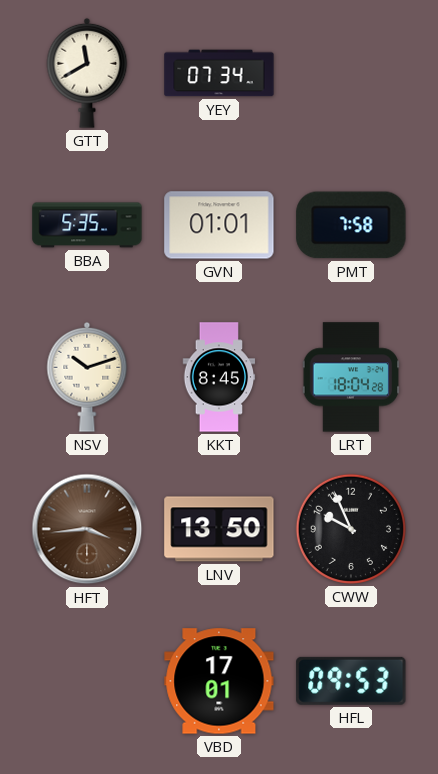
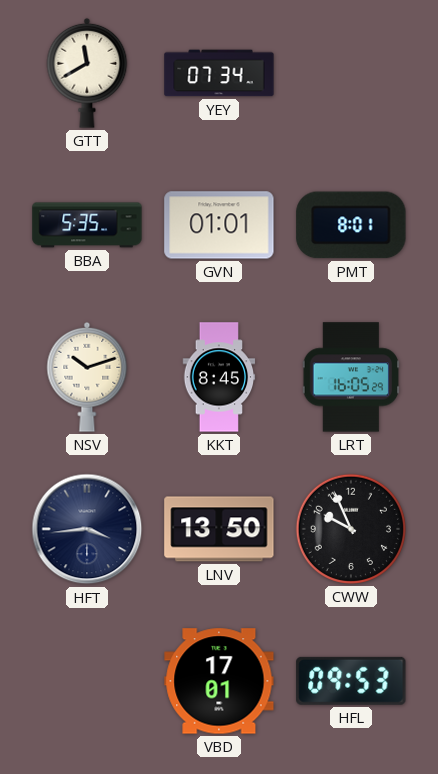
PMT: 7:58 -> 8:01 (351, 225)
LRT: 18:04 -> 16:05 (351, 377)
HFT dial: brown -> navy (87, 529)
